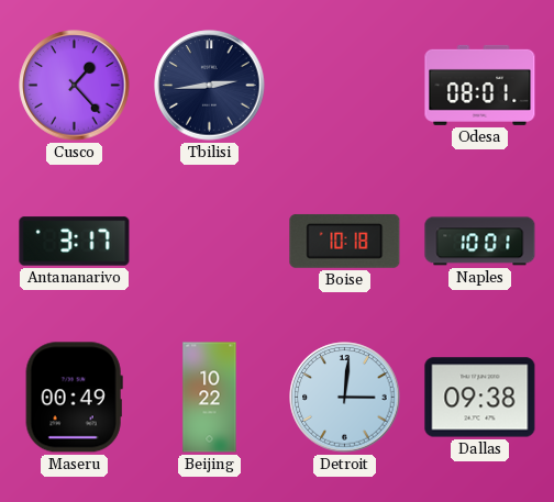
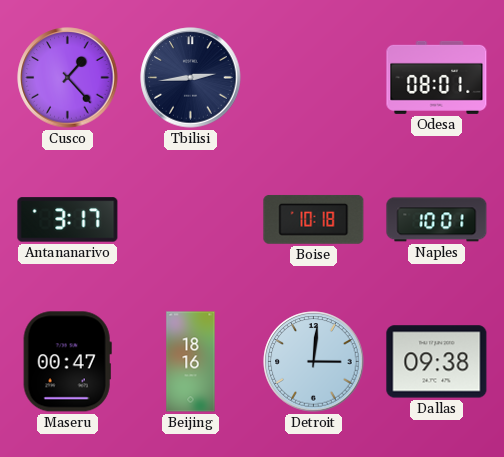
Maseru: 00:49 -> 00:47 (67, 362)
Beijing: 10:22 -> 18:16 (191, 362)
